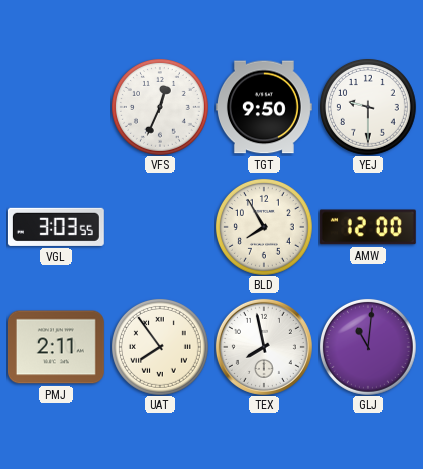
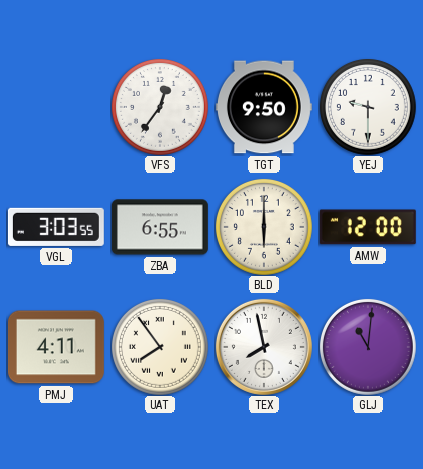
VFS: 12:34 -> 12:36 (160, 107)
ZBA: none -> 6:55 (160, 227)
BLD: 7:55 -> 6:00 (264, 227)
PMJ: 2:11 -> 4:11 (56, 347)
